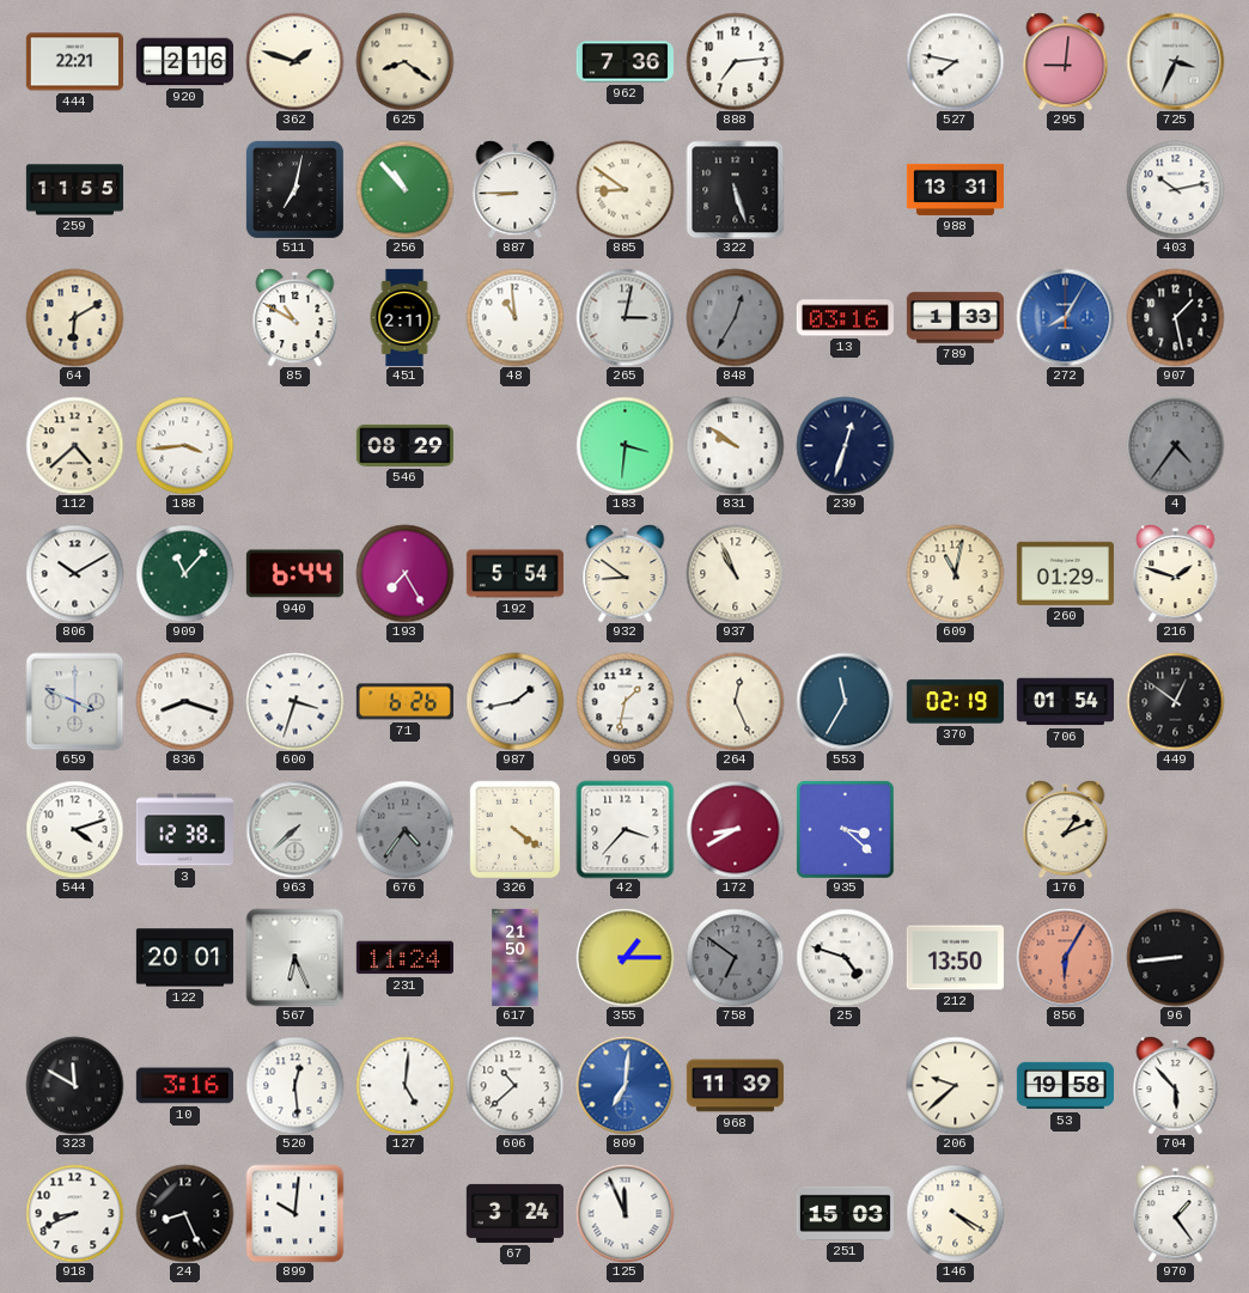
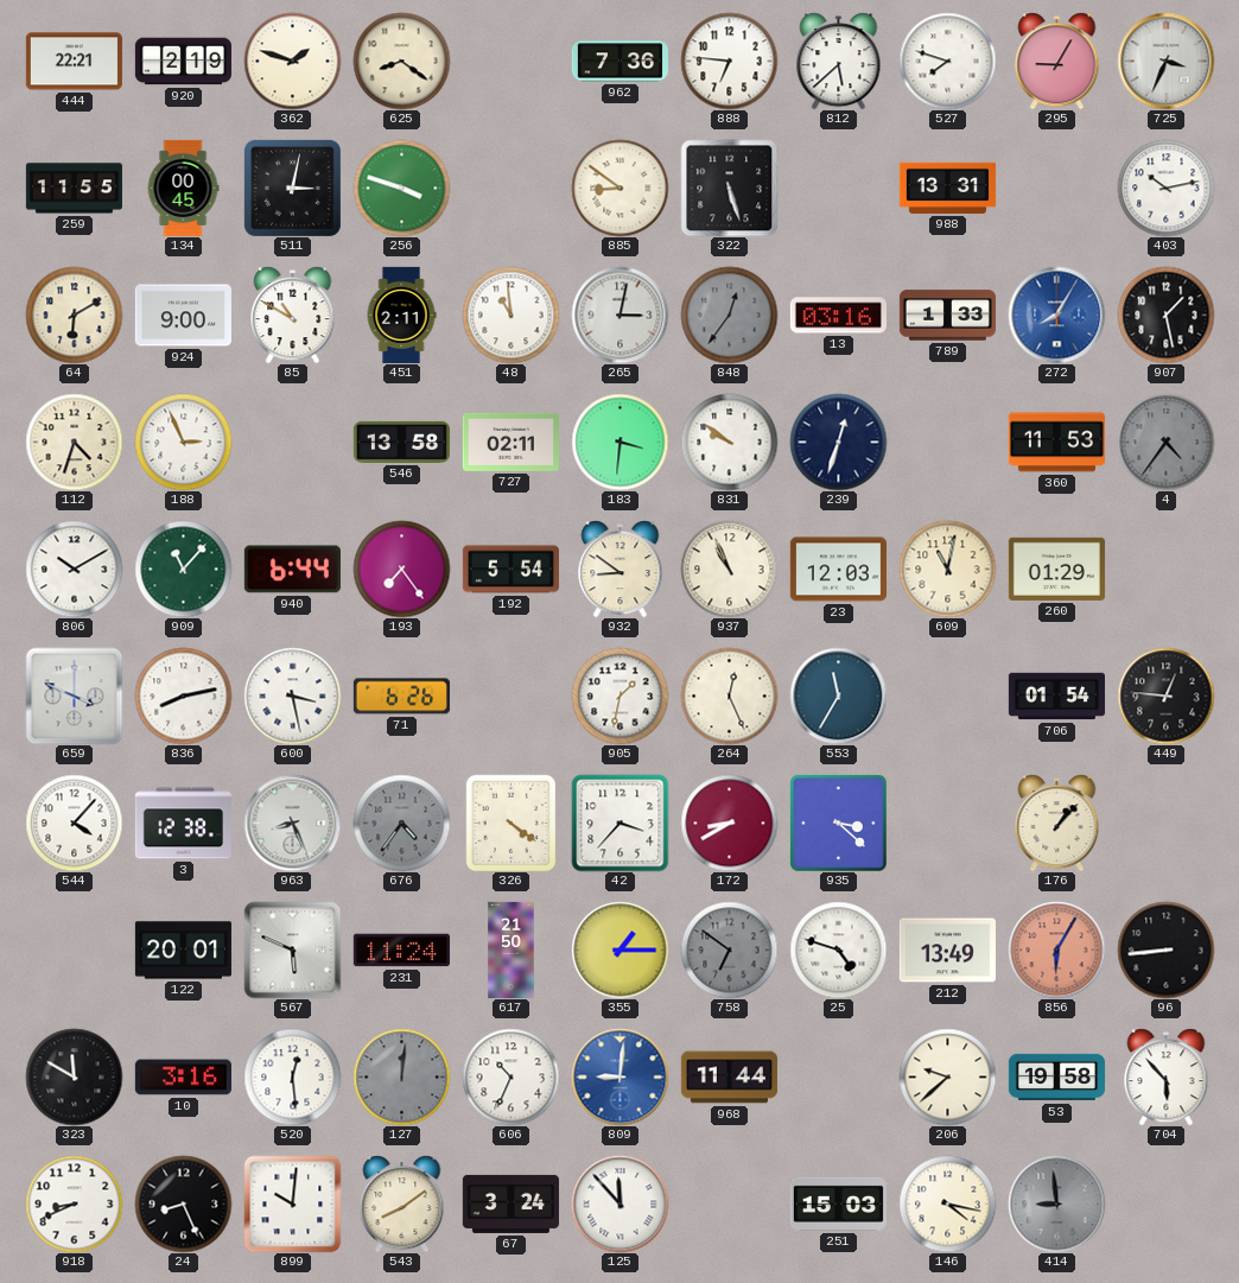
920: 2:16 -> 2:19 (183, 62)
888: 7:14 -> 6:46 (729, 61)
812: none -> 5:38 (839, 61)
527: 7:47 -> 7:48 (947, 61)
295: 9:01 -> 9:05 (1057, 61)
134: none -> 00:45 (183, 188)
511: 7:02 -> 3:02 (292, 188)
256: 10:53 -> 3:48 (401, 188)
887: 8:45 -> none (516, 189)
924: none -> 9:00 (183, 316)
848: 12:35 -> 12:36 (729, 315)
112: 4:38 -> 4:33 (74, 442)
188: 3:44 -> 2:56 (183, 442)
546: 08:29 -> 13:58 (401, 442)
727: none -> 02:11 (510, 442)
360: none -> 11:53 (1056, 443)
193: 7:25 -> 7:24 (401, 569)
23: none -> 12:03 (838, 570)
216: 1:48 -> none (1176, 573)
836: 8:18 -> 8:13 (183, 696)
600: 3:33 -> 3:28 (292, 696)
987: 1:43 -> none (514, 701)
370: 02:19 -> none (955, 702)
449: 12:51 -> 12:46 (1165, 696)
544: 4:12 -> 4:07 (74, 822)
963: 7:38 -> 8:26 (292, 822)
176: 1:11 -> 1:07 (1057, 822)
567: 6:26 -> 5:49 (292, 949)
212: 13:50 -> 13:49 (947, 951)
127: 5:01 -> 12:01 (401, 1076)
127 dial: white -> grey (401, 1076)
606: 10:38 -> 10:34 (510, 1076)
809: 7:01 -> 9:01 (619, 1076)
968: 11:39 -> 11:44 (729, 1078)
543: none -> 8:09 (402, 1203)
125: 11:56 -> 11:53 (619, 1203)
146: 4:20 -> 4:17 (947, 1203)
414: none -> 8:59 (1056, 1203)
970: 1:24 -> none (1176, 1213)
